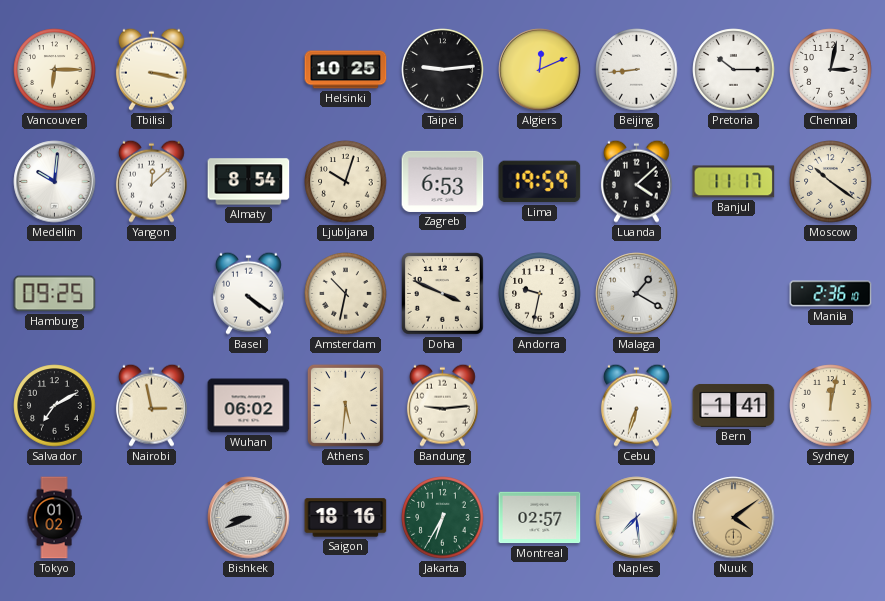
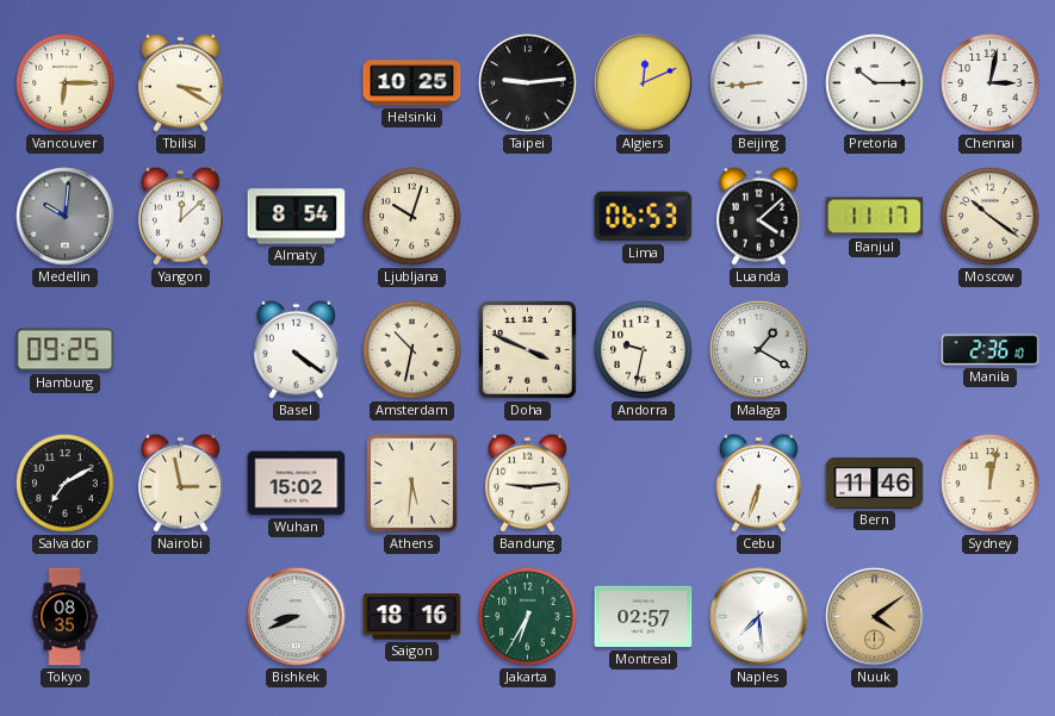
Tbilisi: 3:17 -> 3:20 (180, 82)
Medellin dial: white -> grey (66, 217)
Zagreb: 6:53 -> none (443, 181)
Lima: 19:59 -> 06:53 (644, 217)
Wuhan: 06:02 -> 15:02 (297, 484)
Bern: 1:41 -> 11:46 (875, 482)
Tokyo: 01:02 -> 08:35 (64, 617)
